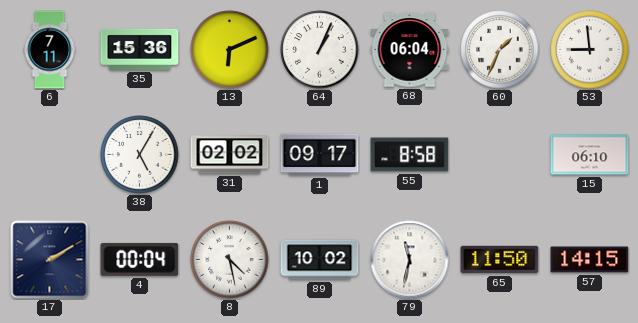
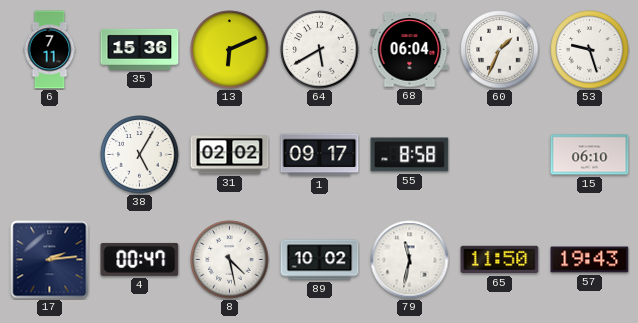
64: 1:04 -> 5:40 (320, 50)
53: 8:59 -> 9:27 (590, 50)
17: 2:10 -> 2:14 (50, 260)
4: 00:04 -> 00:47 (140, 259)
57: 14:15 -> 19:43 (590, 260)
